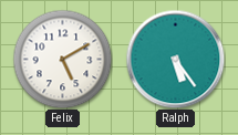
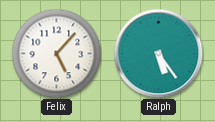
Felix: 5:10 -> 5:07 (56, 53)
